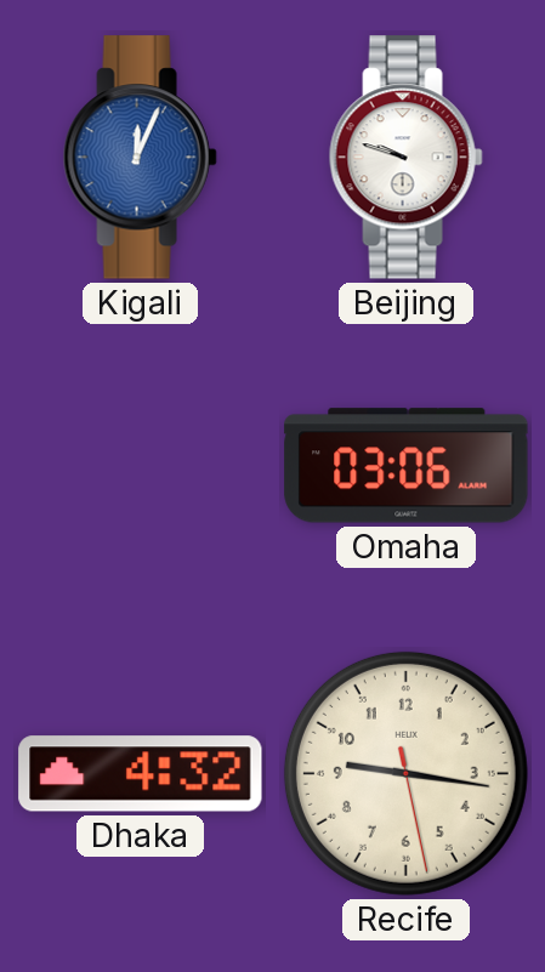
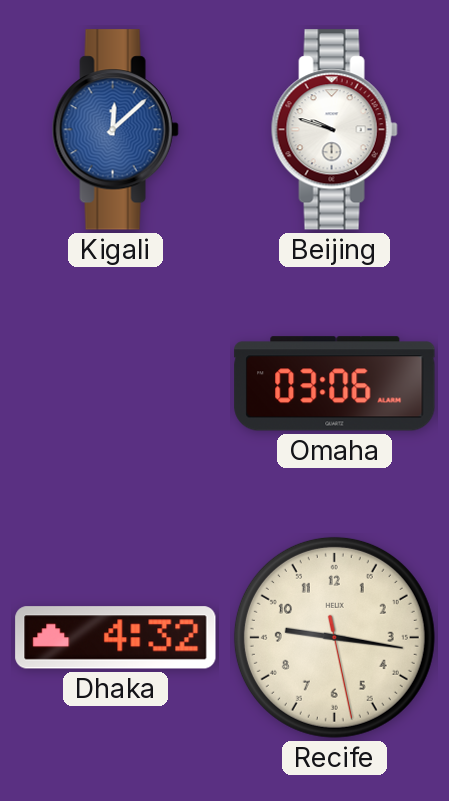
Kigali: 12:04 -> 12:08 (115, 130)
